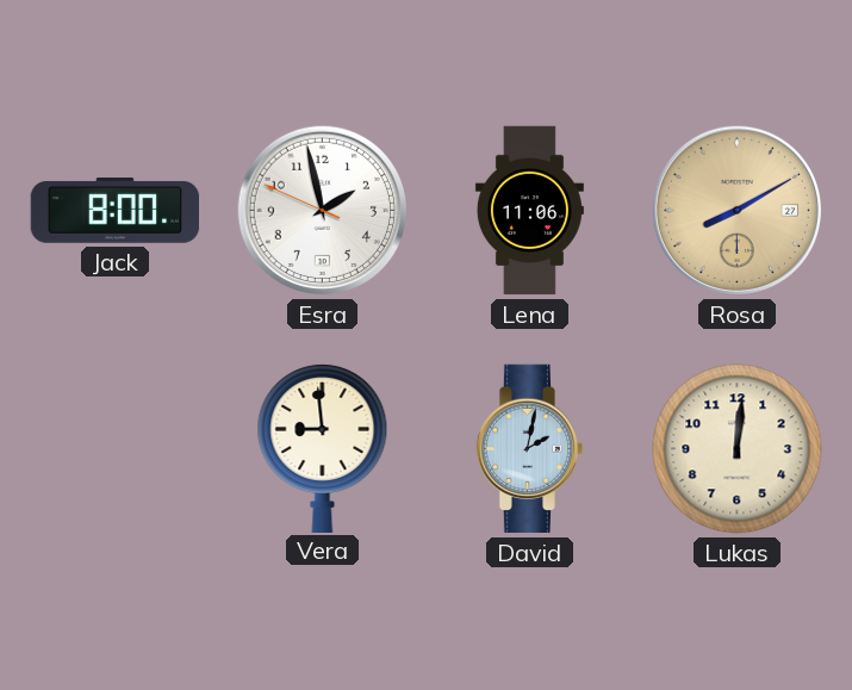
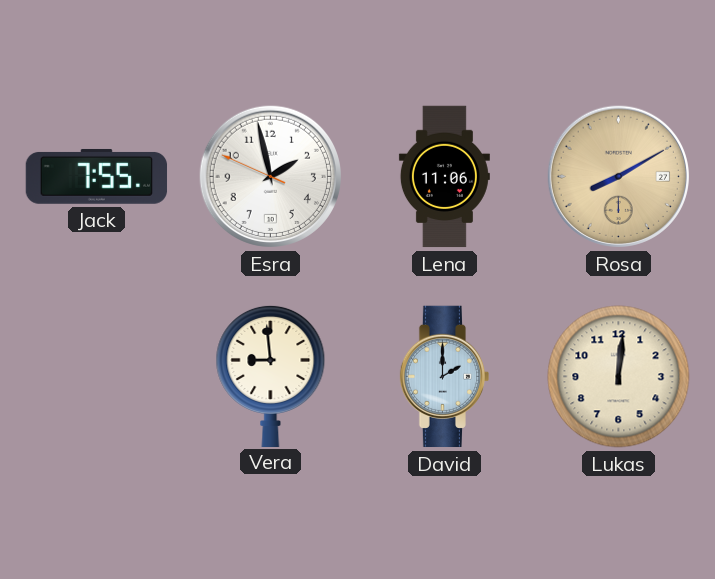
Jack: 8:00 -> 7:55 (97, 176)
David: 2:02 -> 2:00 (445, 377)
